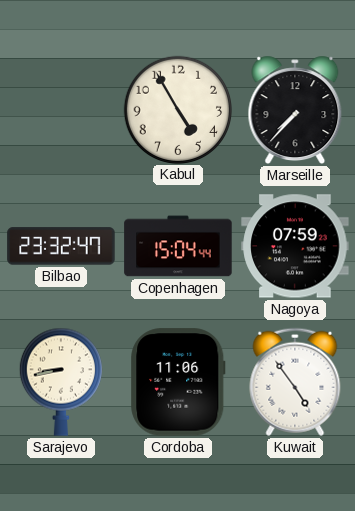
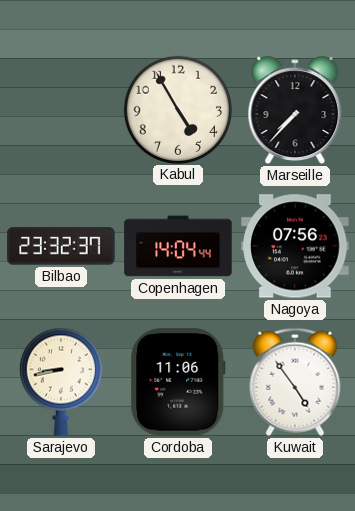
Bilbao: 23:32:47 -> 23:32:37 (61, 246)
Copenhagen: 15:04 -> 14:04 (178, 246)
Nagoya: 07:59 -> 07:56 (295, 246)
